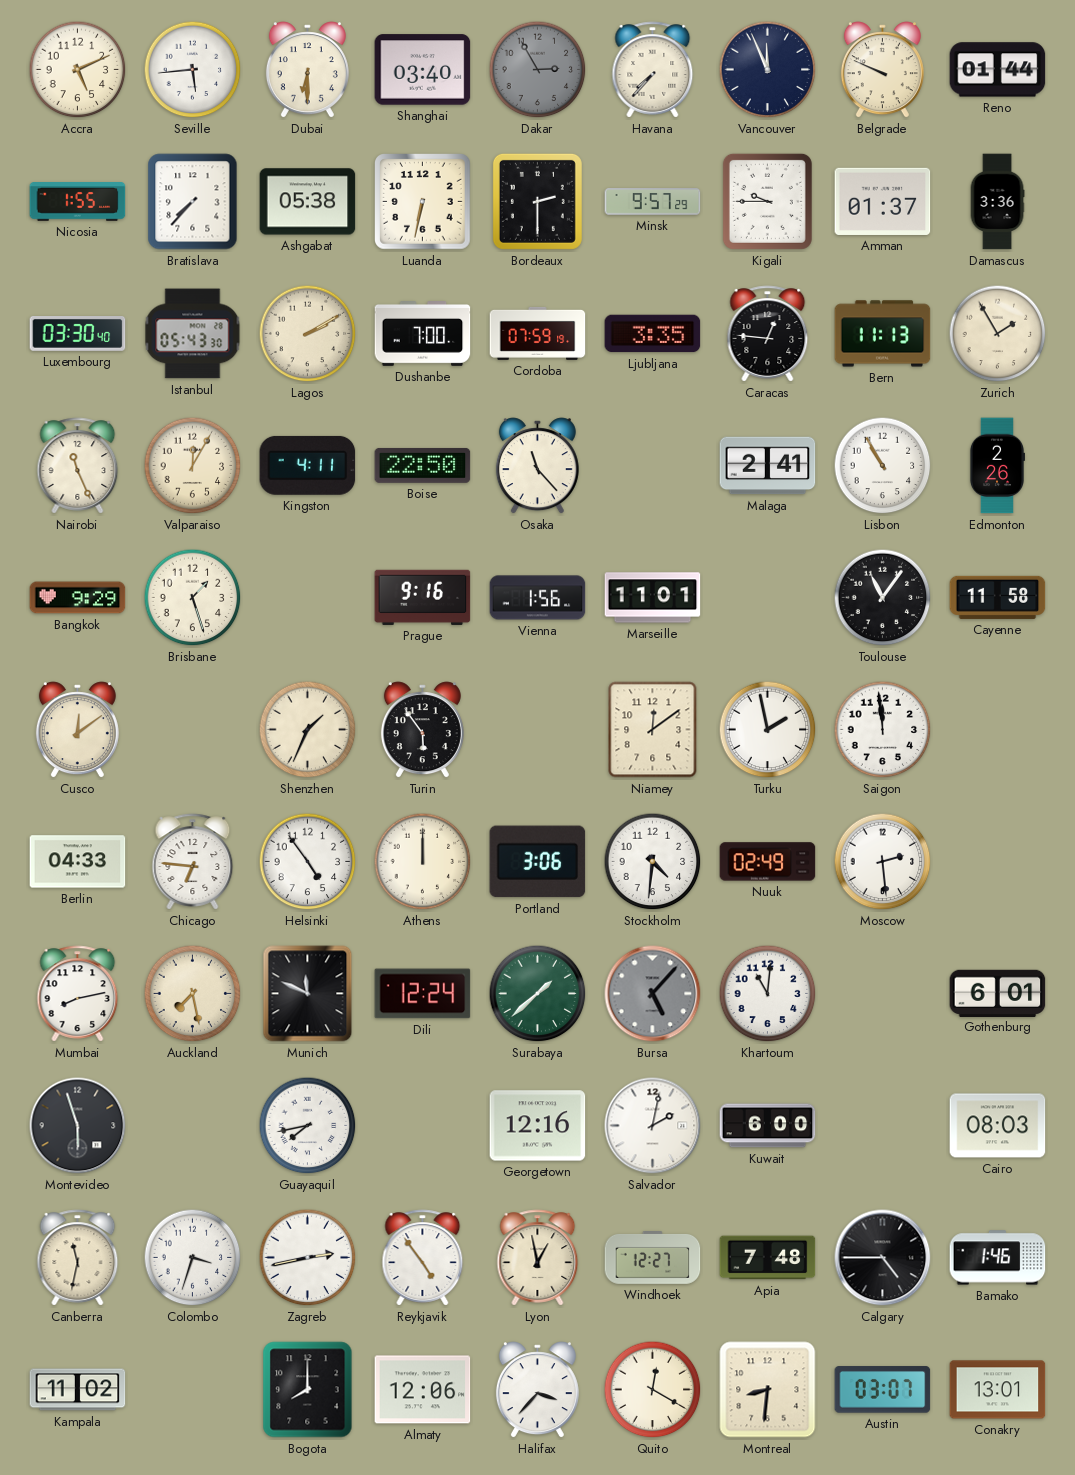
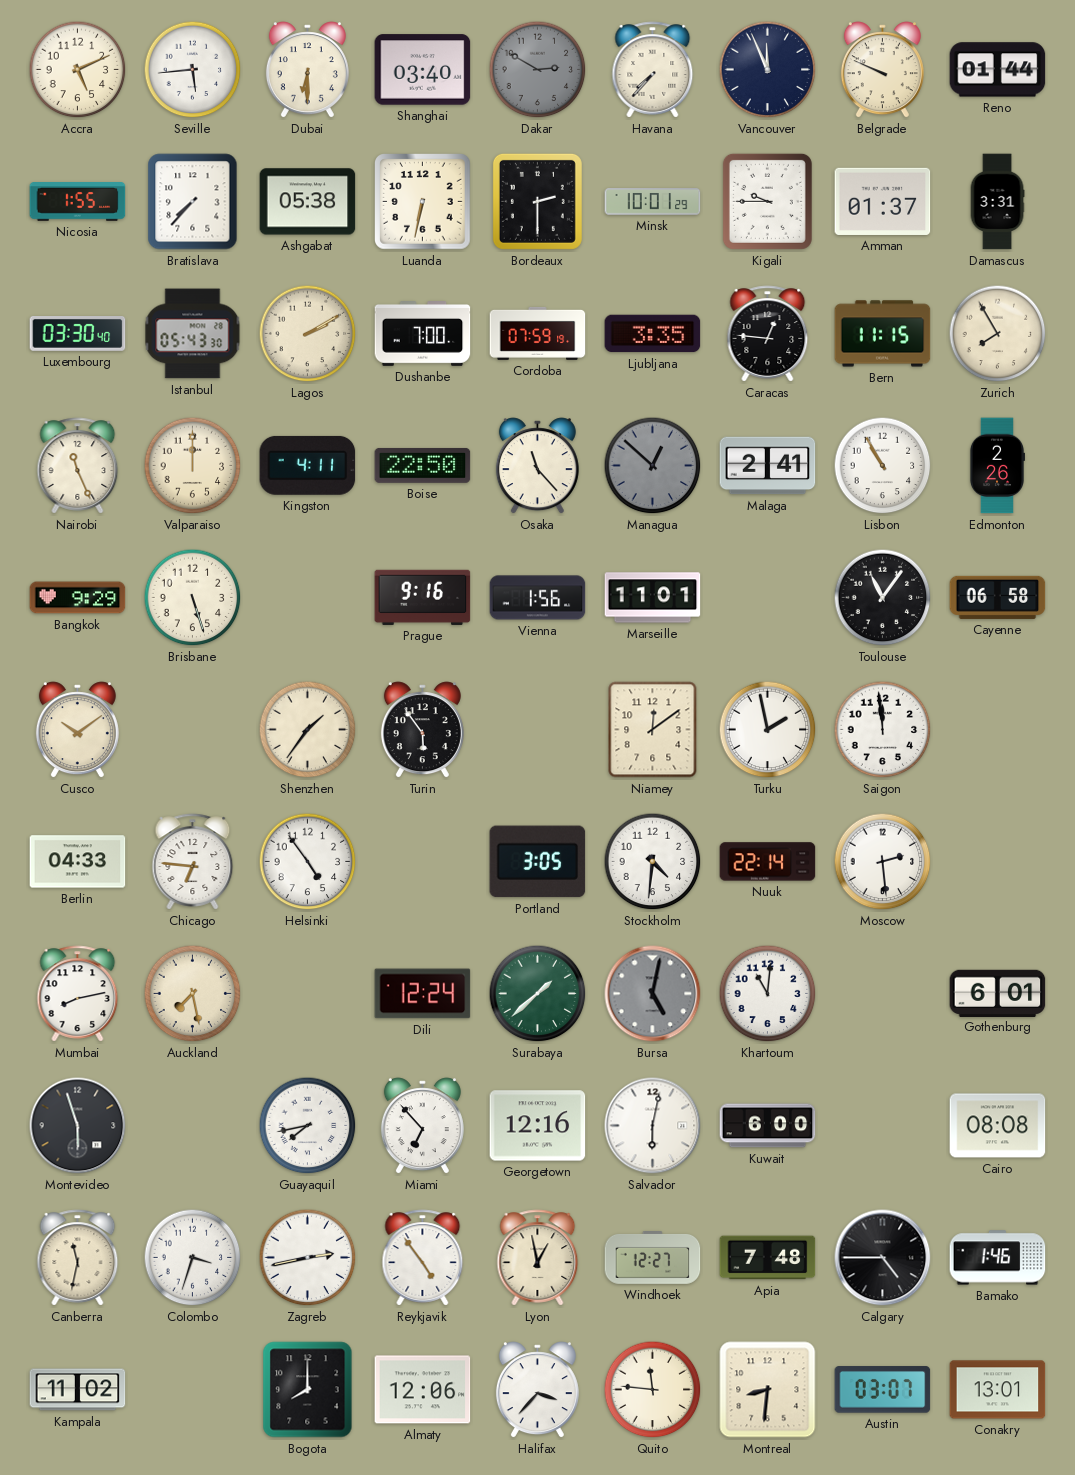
Dakar: 2:55 -> 2:50 (538, 70)
Minsk: 9:57 -> 10:01 (653, 202)
Damascus: 3:36 -> 3:31 (997, 202)
Bern: 11:13 -> 11:15 (883, 334)
Zurich: 1:55 -> 7:55 (998, 334)
Valparaiso: 12:05 -> 12:00 (193, 466)
Managua: none -> 12:52 (653, 466)
Brisbane: 1:27 -> 5:27 (193, 598)
Cayenne: 11:58 -> 06:58 (998, 597)
Cusco: 12:09 -> 10:09 (77, 730)
Shenzhen: 1:34 -> 1:36 (308, 730)
Athens: 12:00 -> none (423, 862)
Portland: 3:06 -> 3:05 (538, 862)
Nuuk: 02:49 -> 22:14 (768, 862)
Munich: 11:49 -> none (308, 994)
Bursa: 5:07 -> 5:02 (653, 994)
Miami: none -> 6:53 (422, 1126)
Salvador: 2:02 -> 6:02 (653, 1126)
Cairo: 08:03 -> 08:08 (998, 1126)
Quito: 12:20 -> 11:46 (653, 1390)
